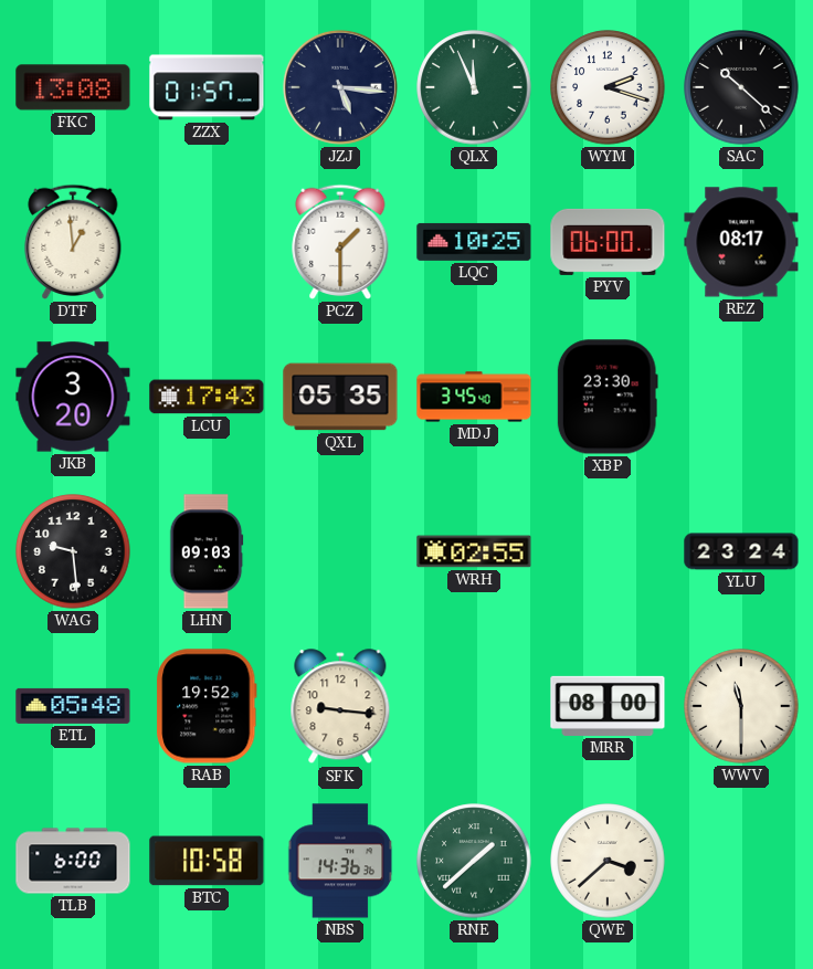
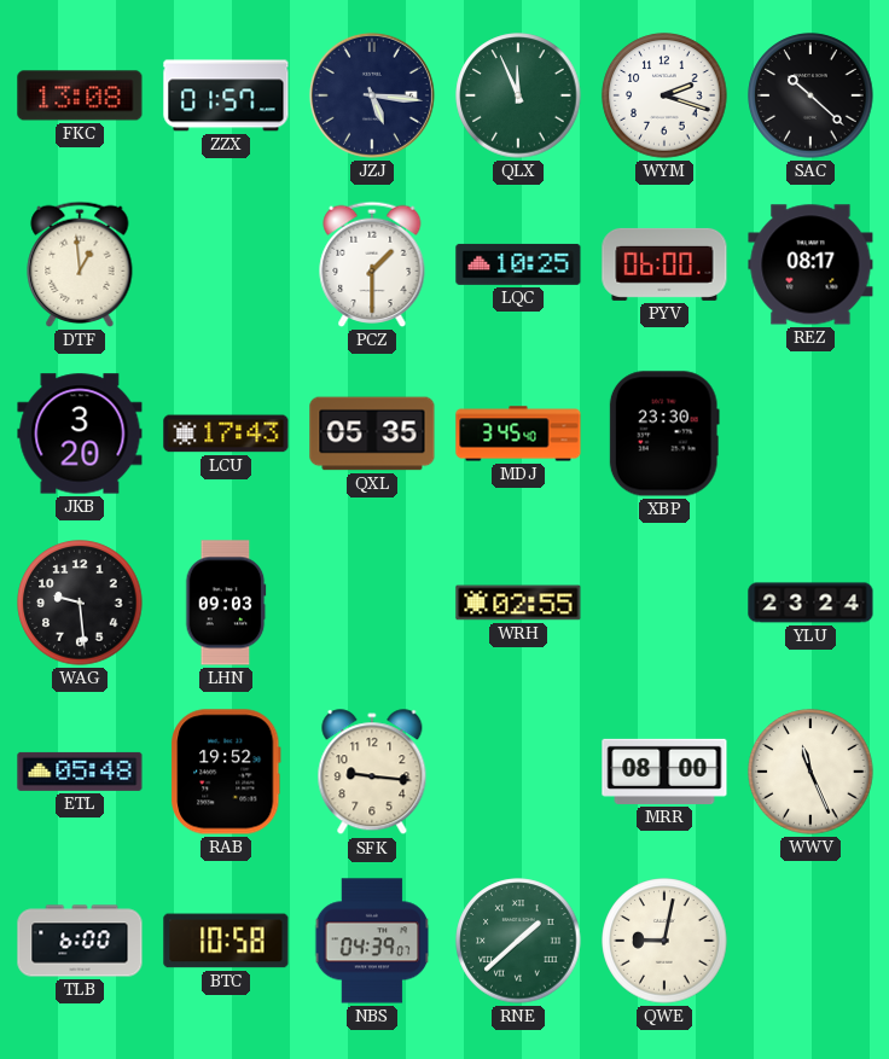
WWV: 11:30 -> 11:26 (810, 772)
NBS: 14:36 -> 04:39 (372, 941)
QWE: 3:38 -> 9:02 (664, 941)
